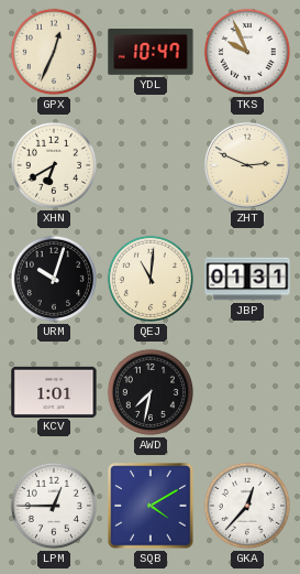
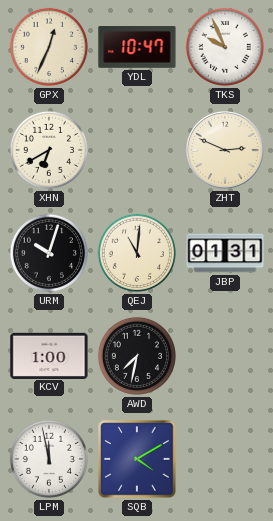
KCV: 1:01 -> 1:00 (49, 355)
LPM: 12:45 -> 11:58 (49, 459)
GKA: 12:37 -> none (247, 506)
